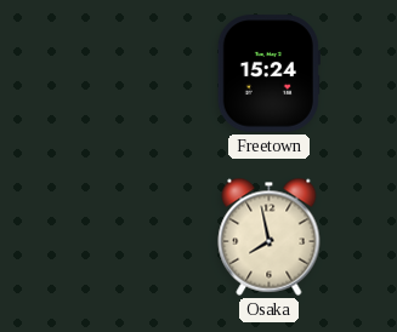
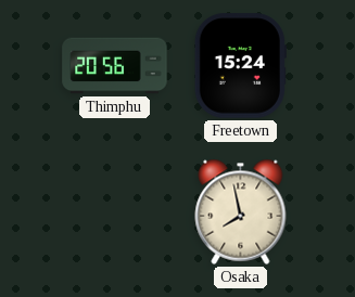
Thimphu: none -> 20:56 (115, 66)
